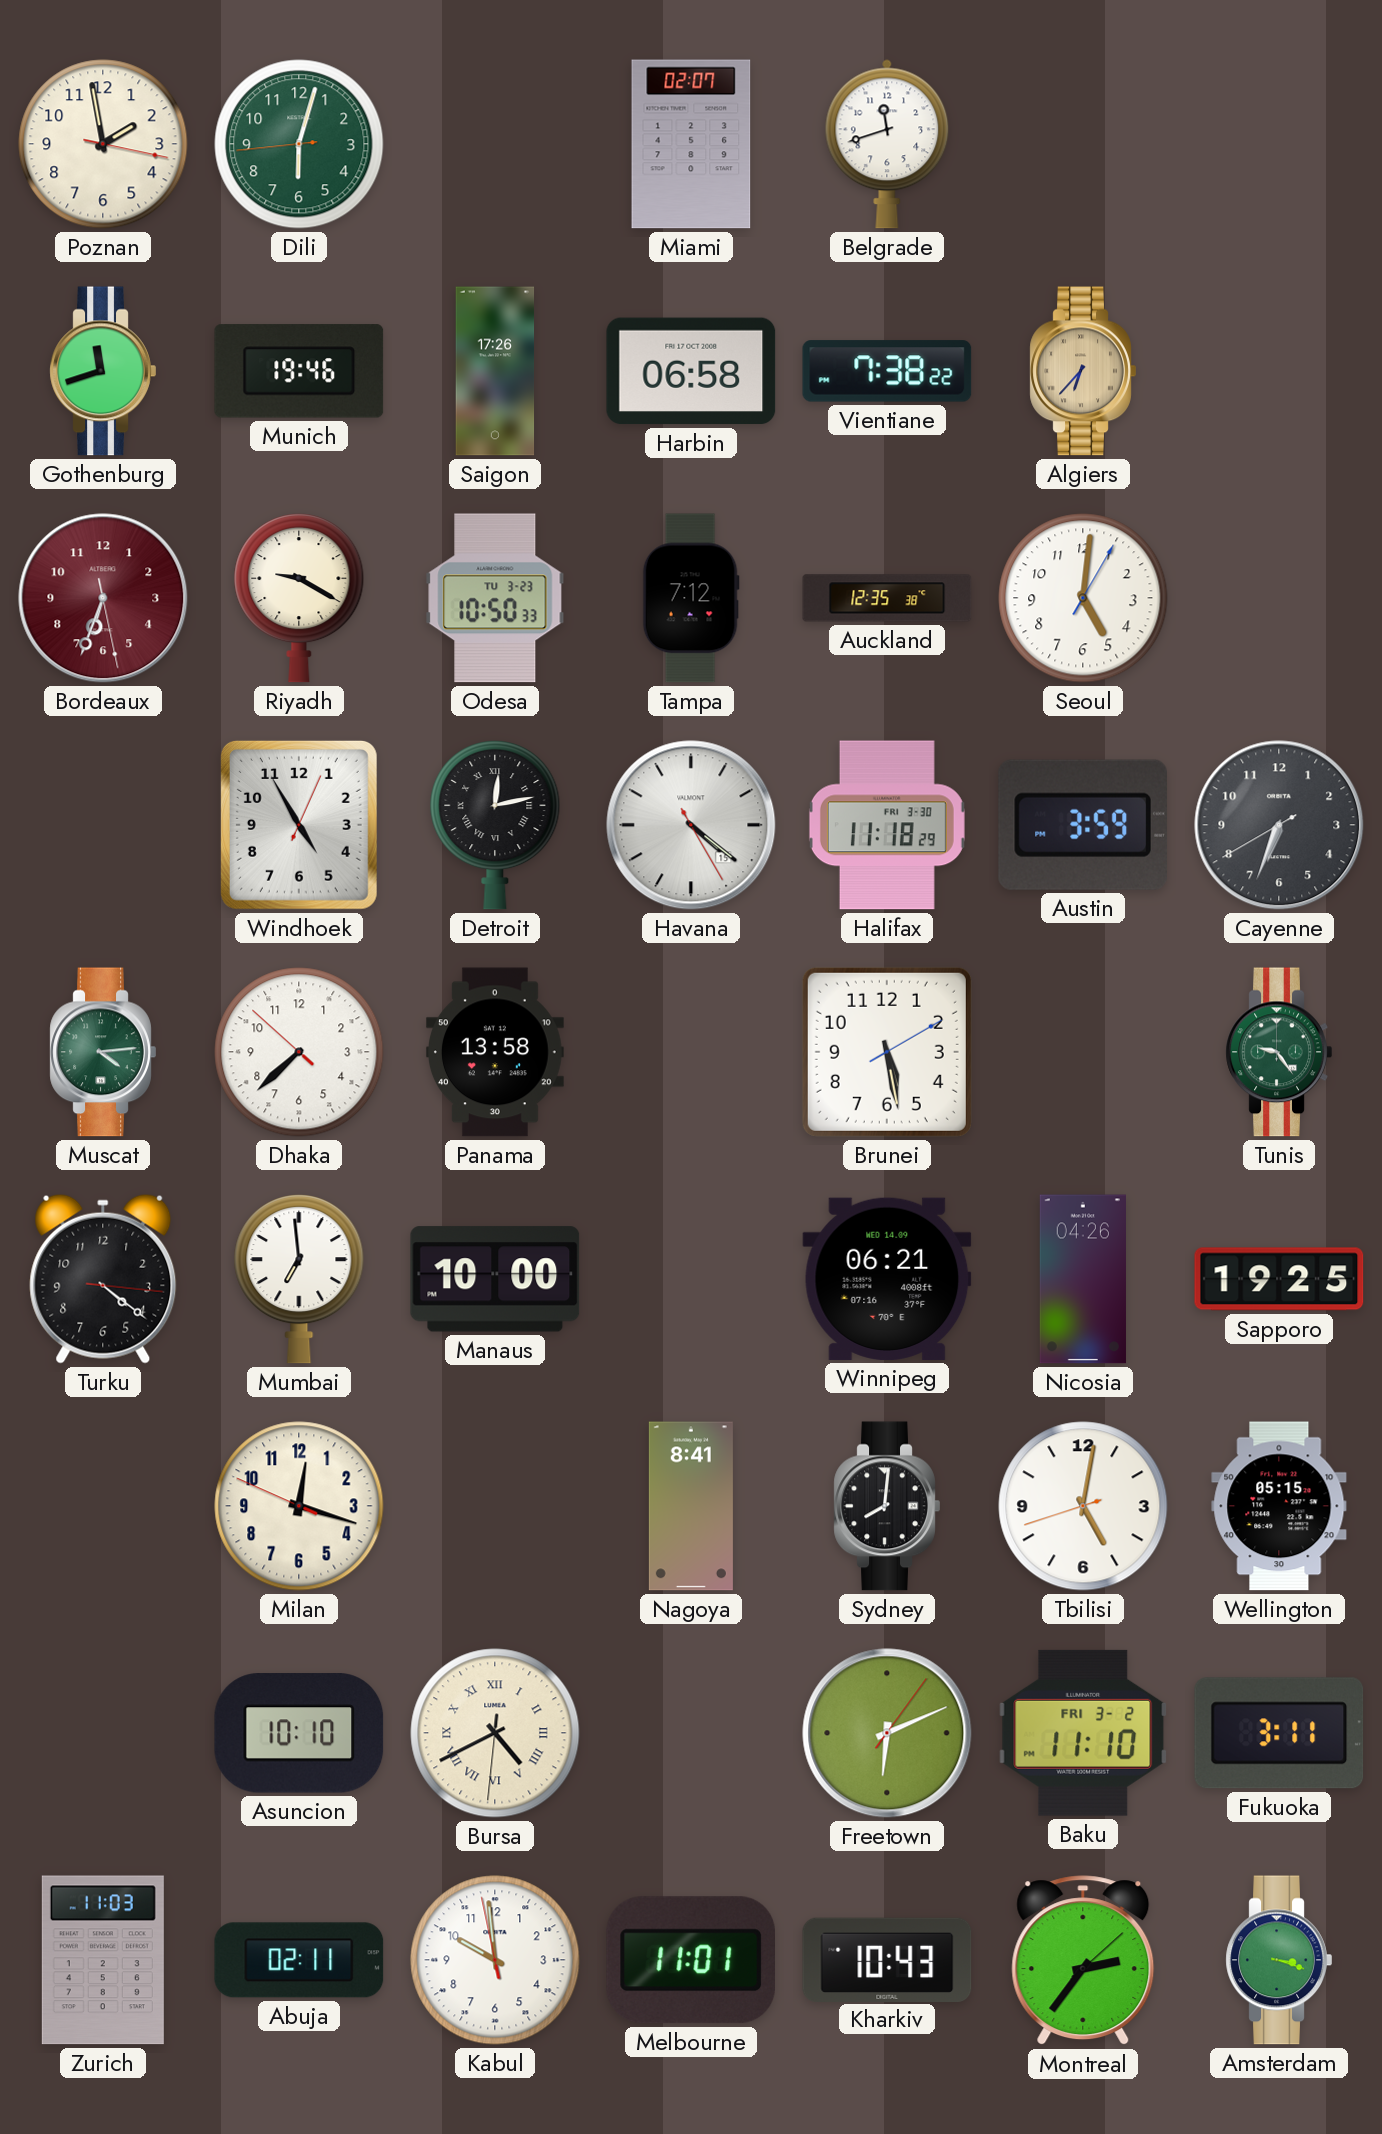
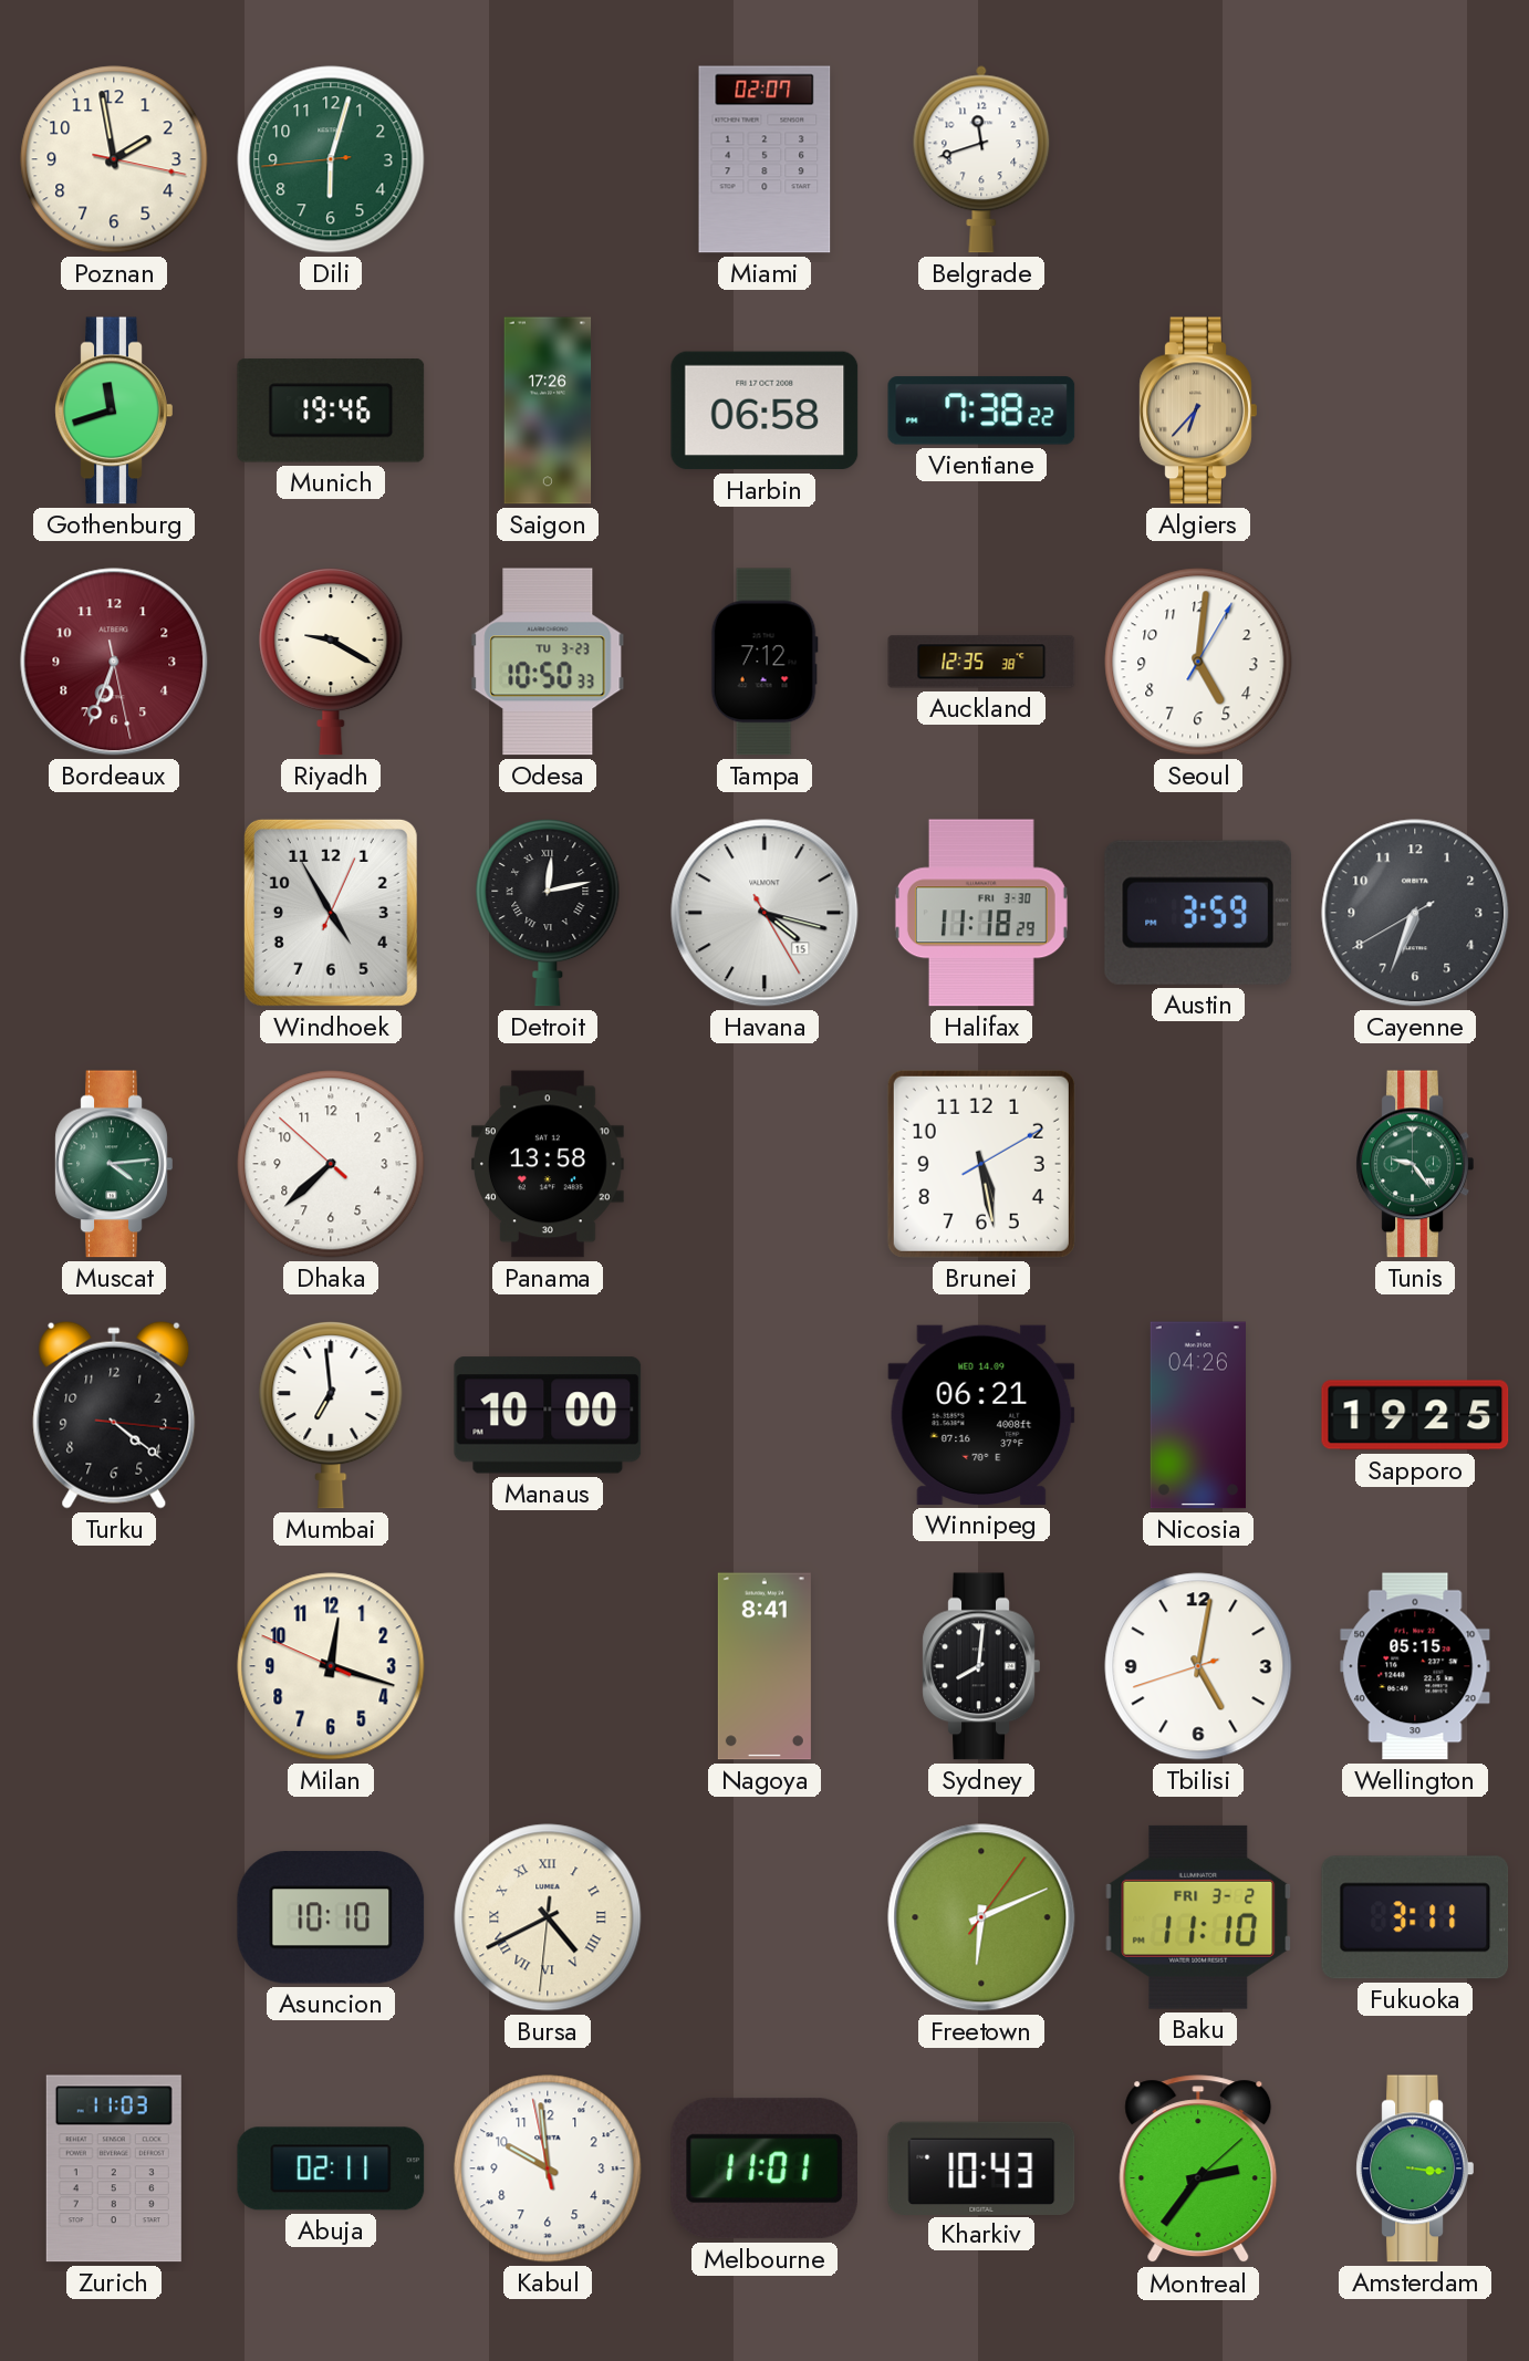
Havana: 4:21 -> 4:17 (764, 913)
Amsterdam: 3:18 -> 3:16 (1415, 2168)
